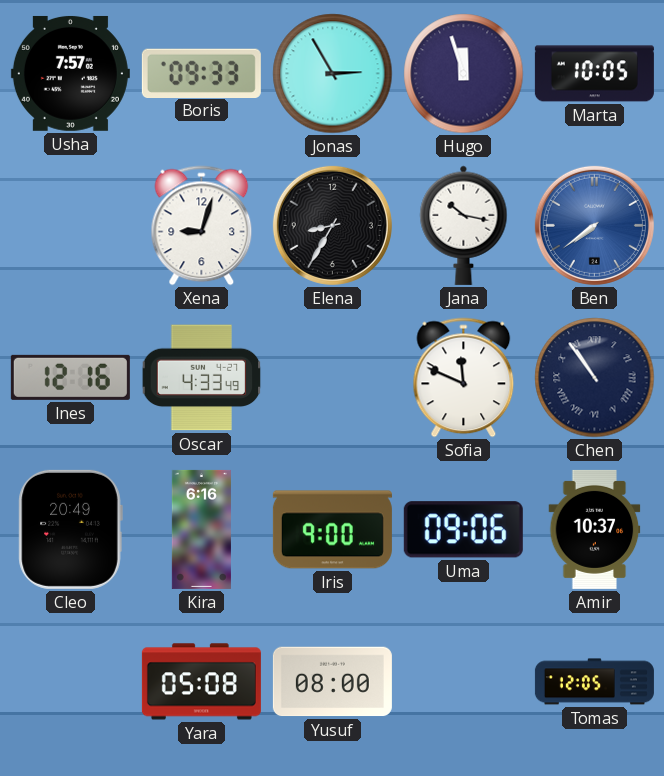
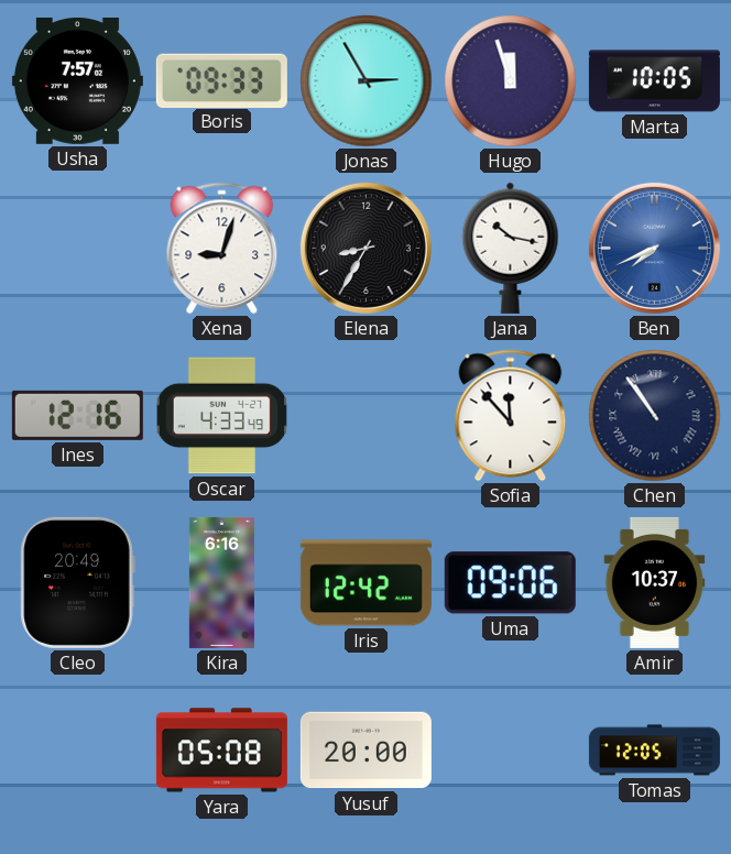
Ben: 7:39 -> 7:41 (654, 248)
Sofia: 11:49 -> 11:53 (511, 416)
Iris: 9:00 -> 12:42 (365, 583)
Yusuf: 08:00 -> 20:00 (365, 751)
